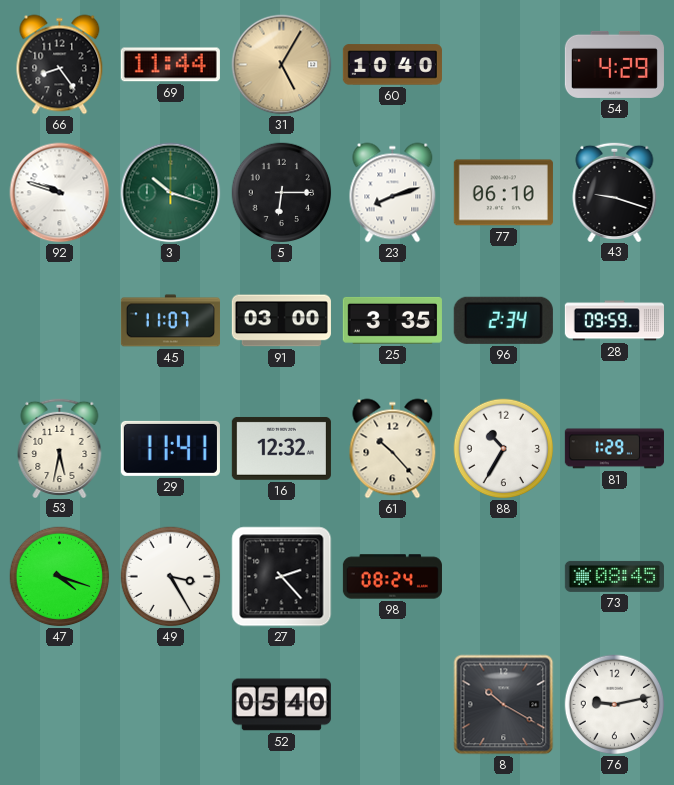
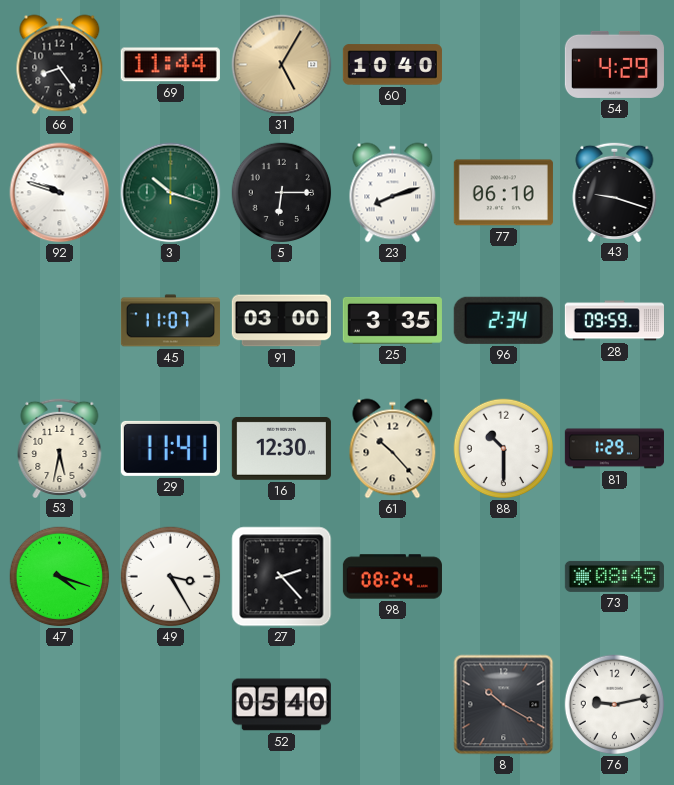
16: 12:32 -> 12:30 (281, 448)
88: 10:35 -> 10:30 (504, 449)
